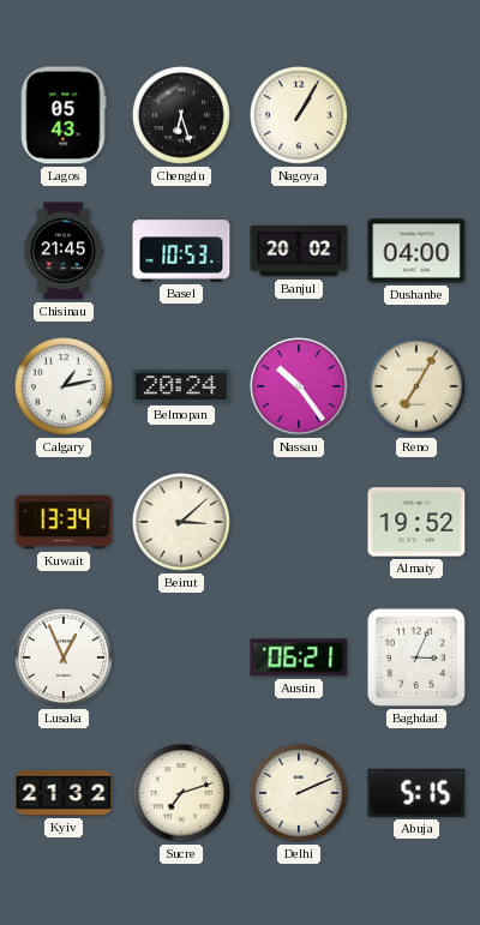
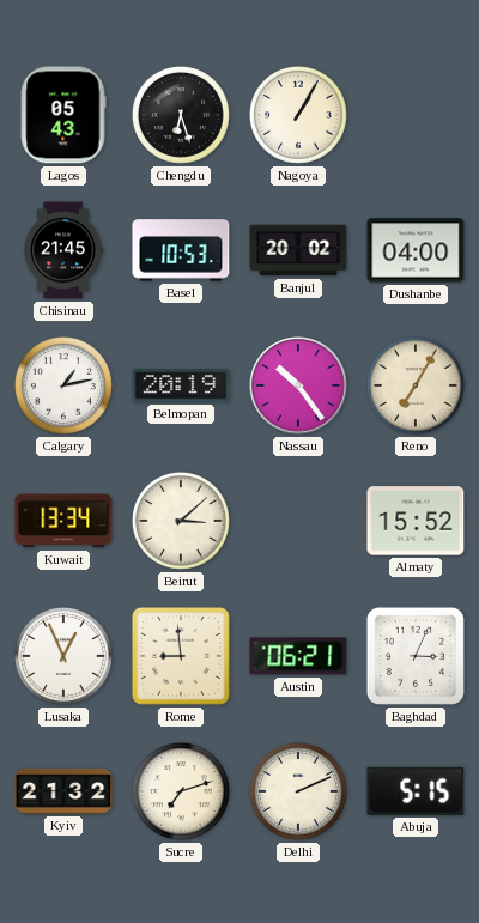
Belmopan: 20:24 -> 20:19 (181, 385)
Almaty: 19:52 -> 15:52 (416, 521)
Rome: none -> 8:59 (181, 656)
